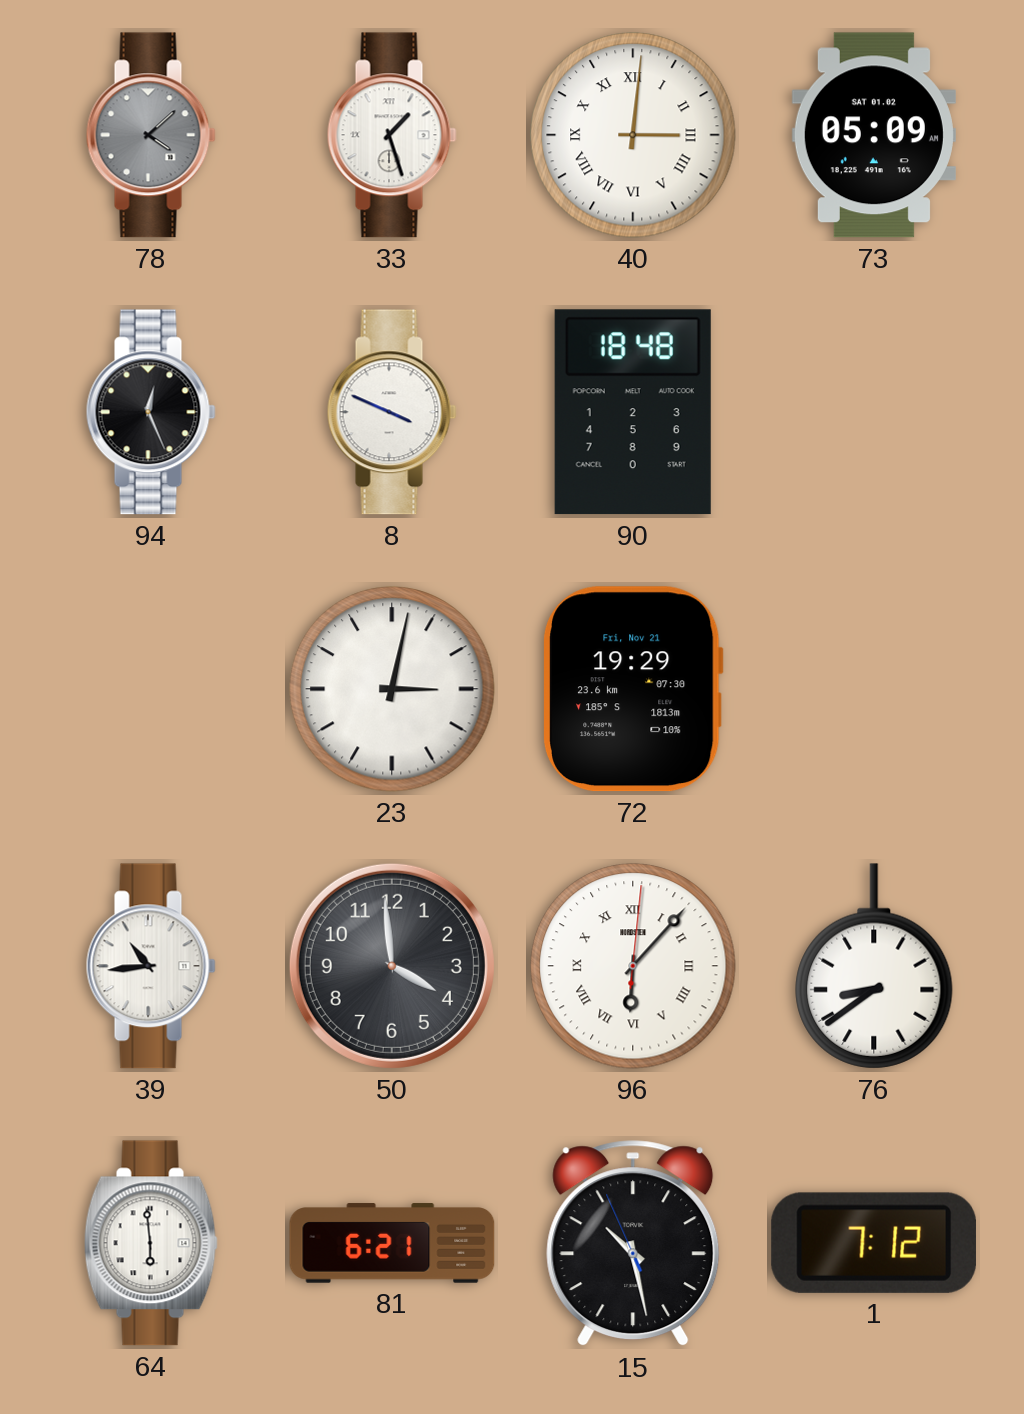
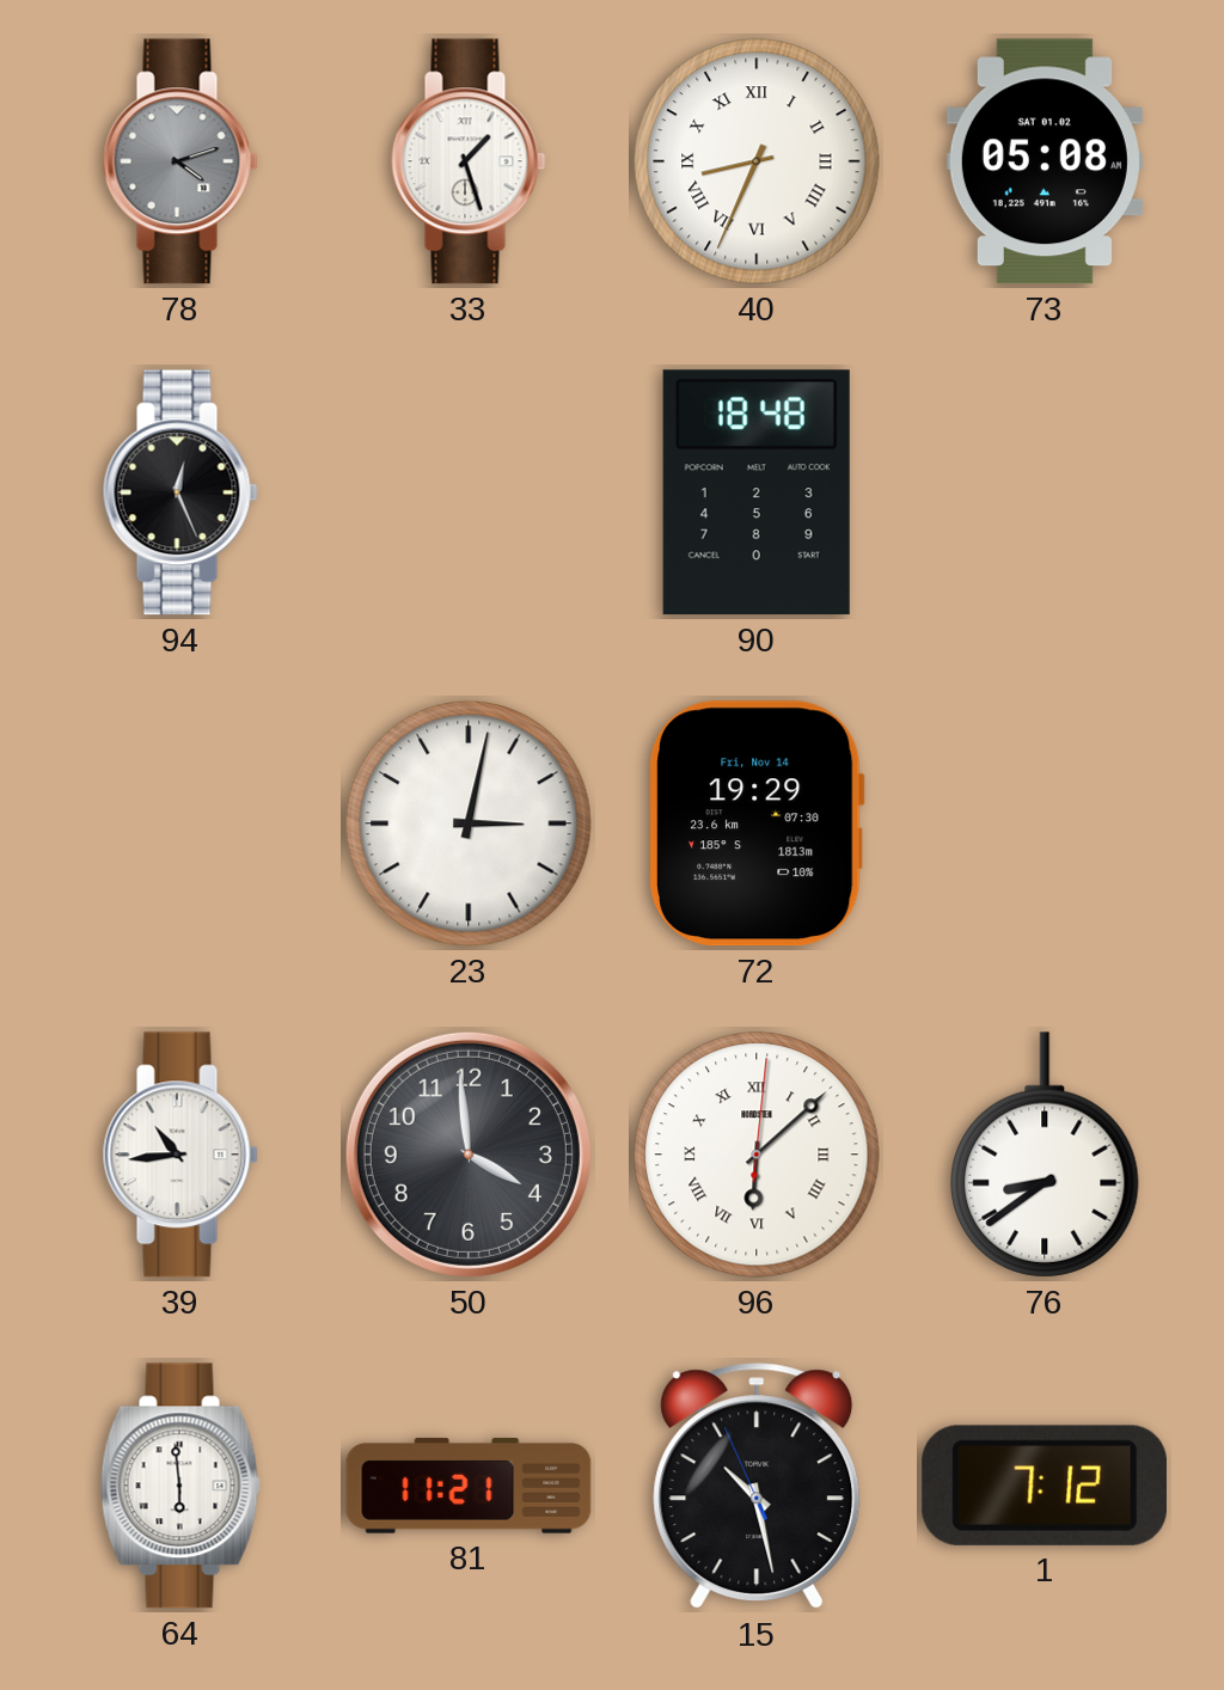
78: 4:08 -> 4:12 (180, 161)
40: 3:01 -> 8:34 (757, 161)
73: 05:09 -> 05:08 (1045, 161)
8: 3:49 -> none (392, 412)
72 date: Fri, Nov 21 -> Fri, Nov 14 (757, 823)
96: 6:07 -> 6:08 (757, 1155)
81: 6:21 -> 11:21 (469, 1486)
